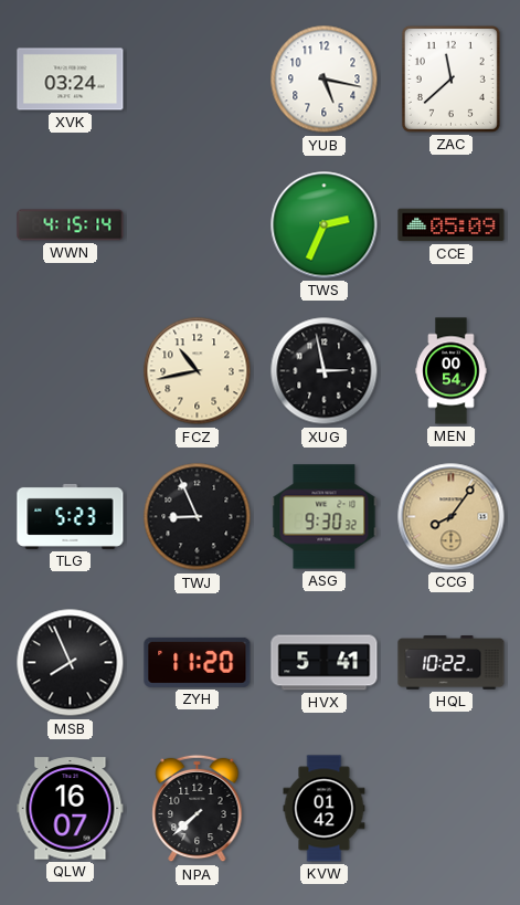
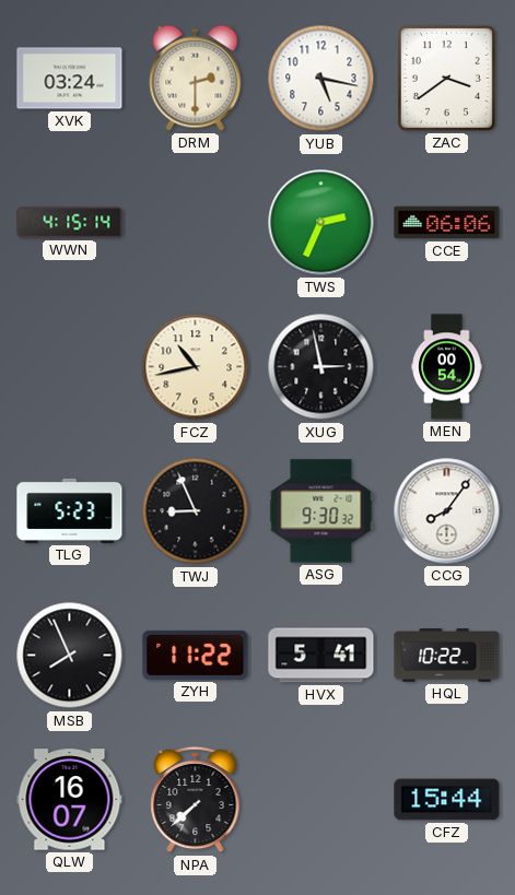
DRM: none -> 2:30 (196, 78)
ZAC: 11:38 -> 3:39 (446, 78)
CCE: 05:09 -> 06:06 (447, 223)
CCG dial: champagne -> white (447, 511)
ZYH: 11:20 -> 11:22 (196, 655)
KVW: 01:42 -> none (325, 809)
CFZ: none -> 15:44 (447, 800)
